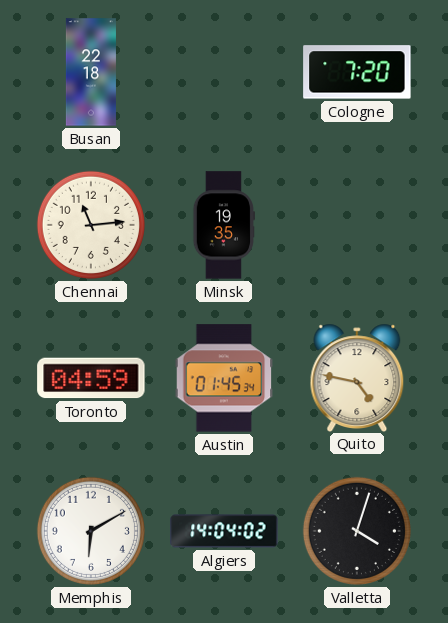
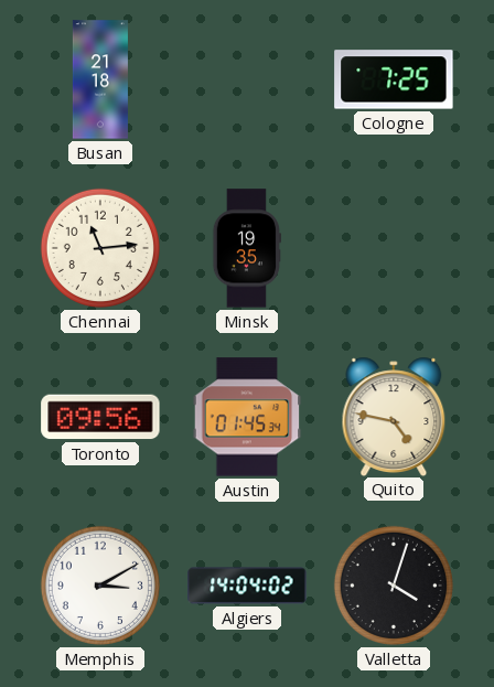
Busan: 22:18 -> 21:18 (100, 79)
Cologne: 7:20 -> 7:25 (394, 79)
Toronto: 04:59 -> 09:56 (100, 417)
Memphis: 6:10 -> 3:10 (100, 586)
